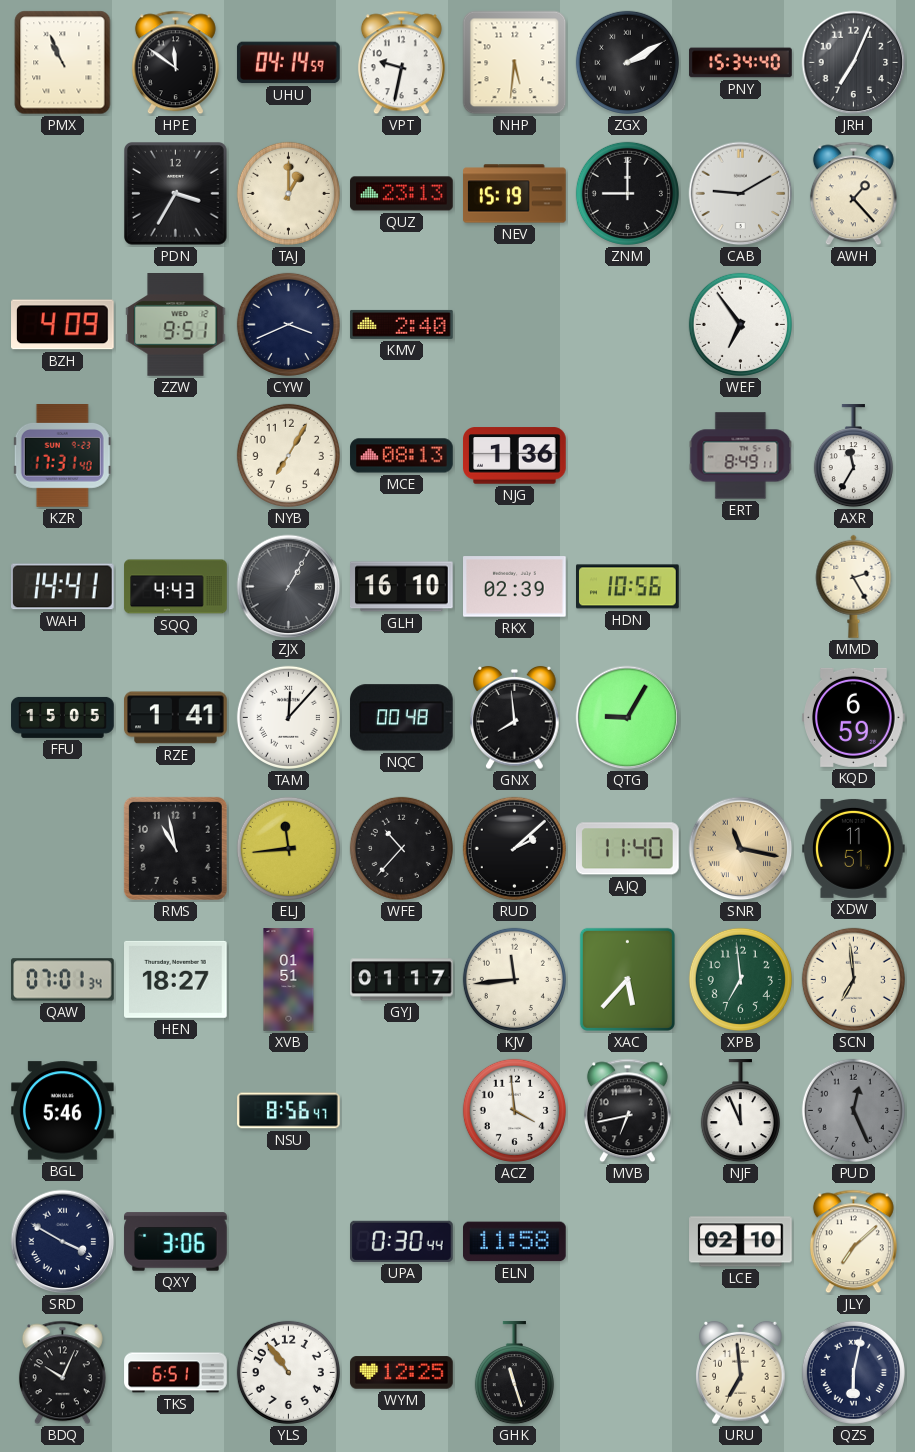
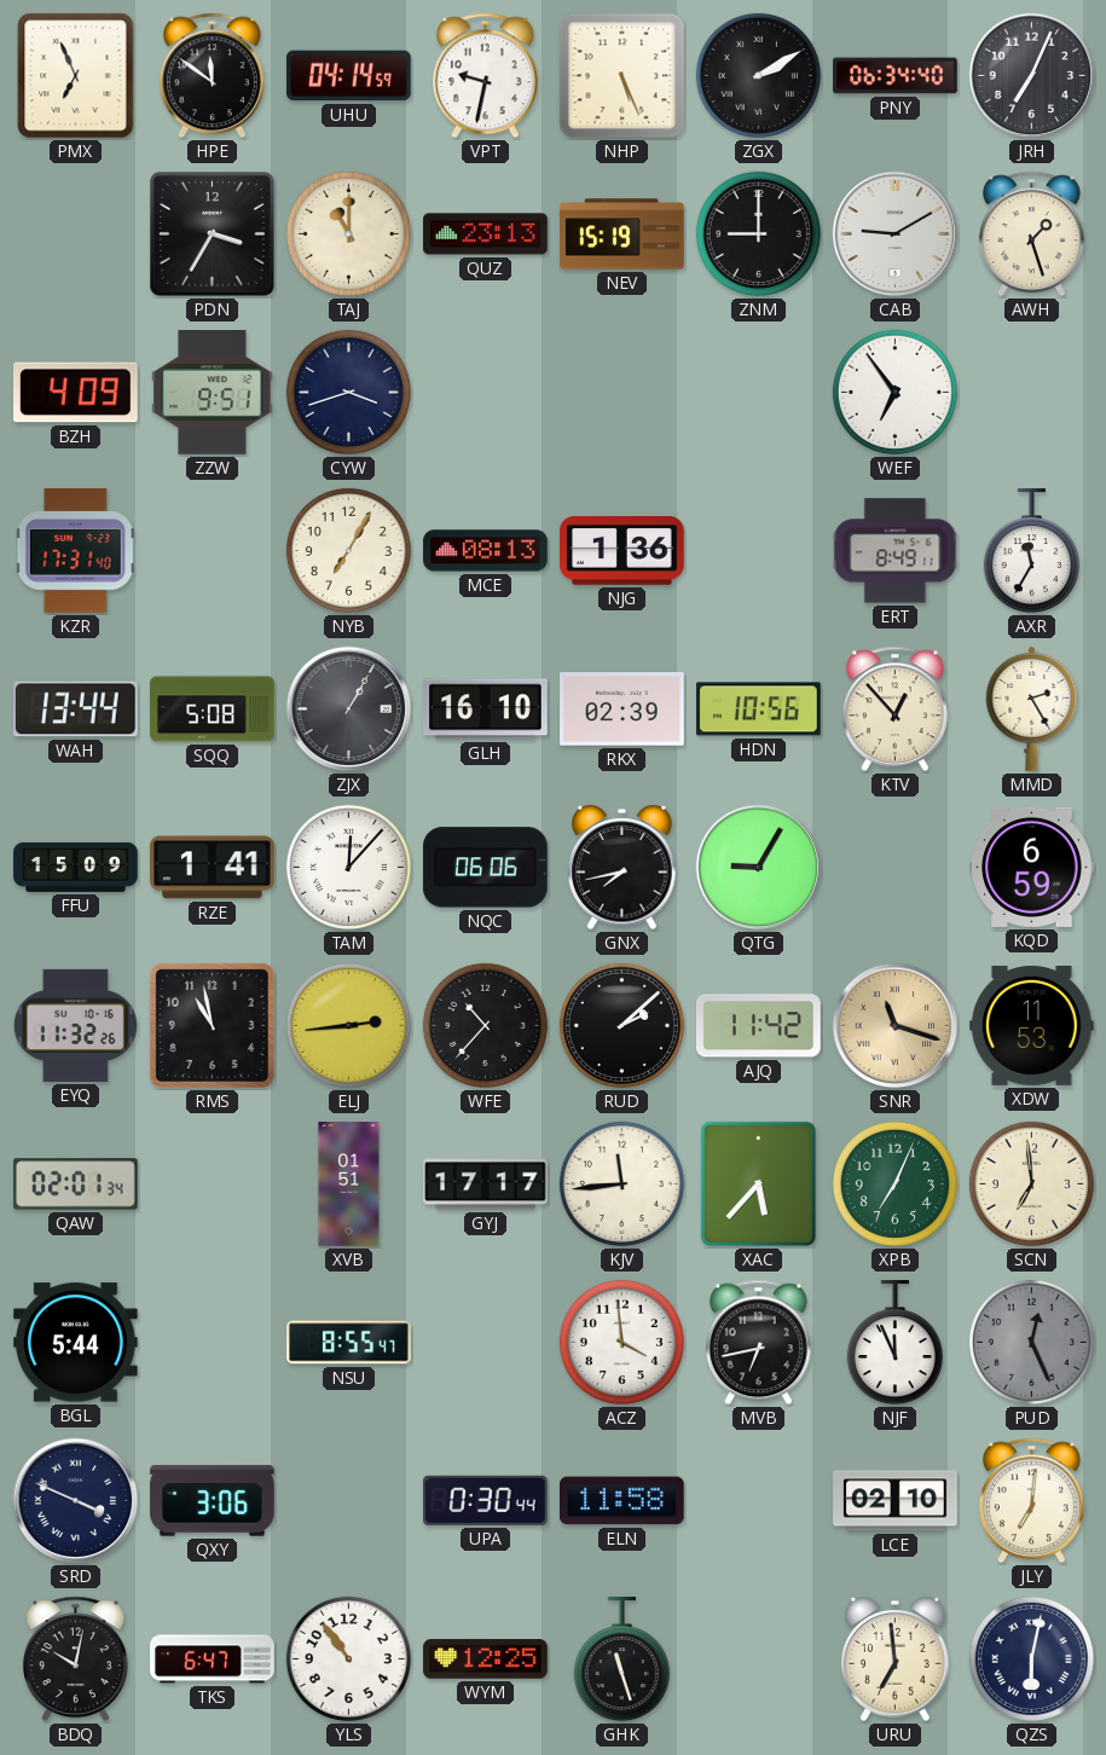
PMX: 10:56 -> 6:56 (76, 76)
NHP: 5:31 -> 5:26 (623, 76)
PNY: 15:34 -> 06:34 (896, 76)
TAJ: 1:00 -> 11:00 (348, 233)
AWH: 1:23 -> 1:27 (1031, 234)
CYW: 3:41 -> 3:42 (348, 392)
KMV: 2:40 -> none (402, 324)
WAH: 14:41 -> 13:44 (76, 709)
SQQ: 4:43 -> 5:08 (213, 709)
KTV: none -> 12:53 (894, 709)
FFU: 15:05 -> 15:09 (76, 867)
NQC: 00:48 -> 06:06 (486, 868)
GNX: 7:59 -> 7:43 (623, 868)
EYQ: none -> 11:32 (75, 1025)
ELJ: 11:44 -> 2:44 (348, 1025)
AJQ: 11:40 -> 11:42 (759, 1026)
SNR: 11:17 -> 11:18 (896, 1026)
XDW: 11:51 -> 11:53 (1032, 1025)
QAW: 07:01 -> 02:01 (76, 1185)
HEN: 18:27 -> none (176, 979)
GYJ: 01:17 -> 17:17 (486, 1185)
XPB: 6:59 -> 7:04 (894, 1183)
BGL: 5:46 -> 5:44 (76, 1343)
NSU: 8:56 -> 8:55 (349, 1343)
SRD: 3:50 -> 3:49 (76, 1501)
JLY: 7:08 -> 7:01 (1031, 1501)
BDQ: 10:04 -> 10:02 (75, 1660)
TKS: 6:51 -> 6:47 (213, 1660)
